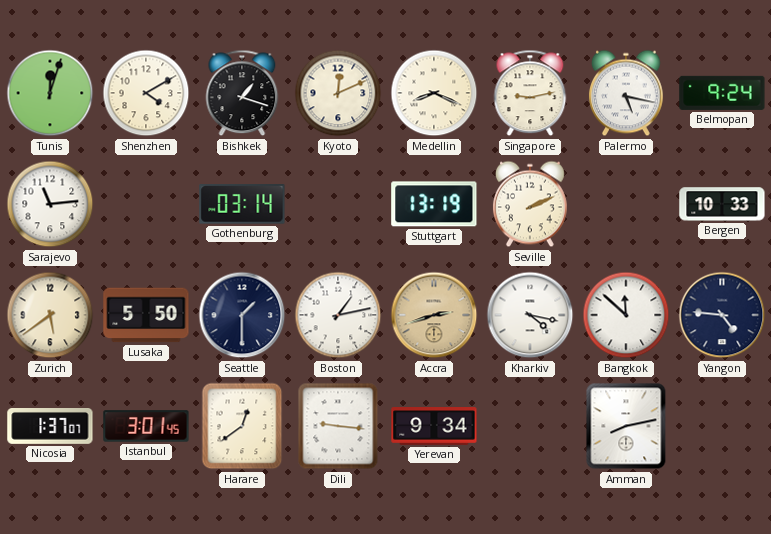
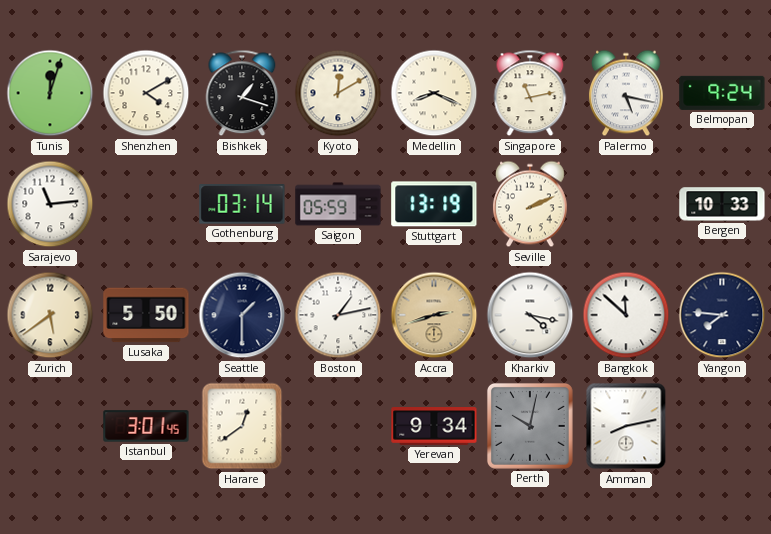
Kyoto: 12:11 -> 12:10 (338, 93)
Singapore: 9:13 -> 11:13 (530, 93)
Saigon: none -> 05:59 (338, 204)
Yangon: 4:46 -> 7:46 (722, 315)
Nicosia: 1:37 -> none (50, 427)
Dili: 9:16 -> none (338, 426)
Perth: none -> 10:02 (530, 426)
